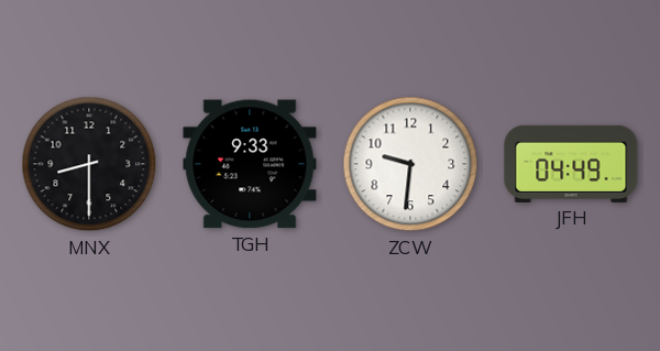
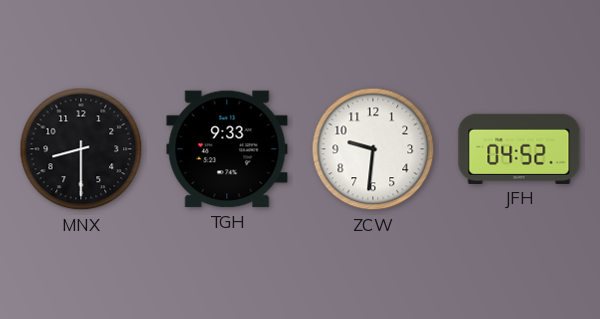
JFH: 04:49 -> 04:52 (519, 149)
